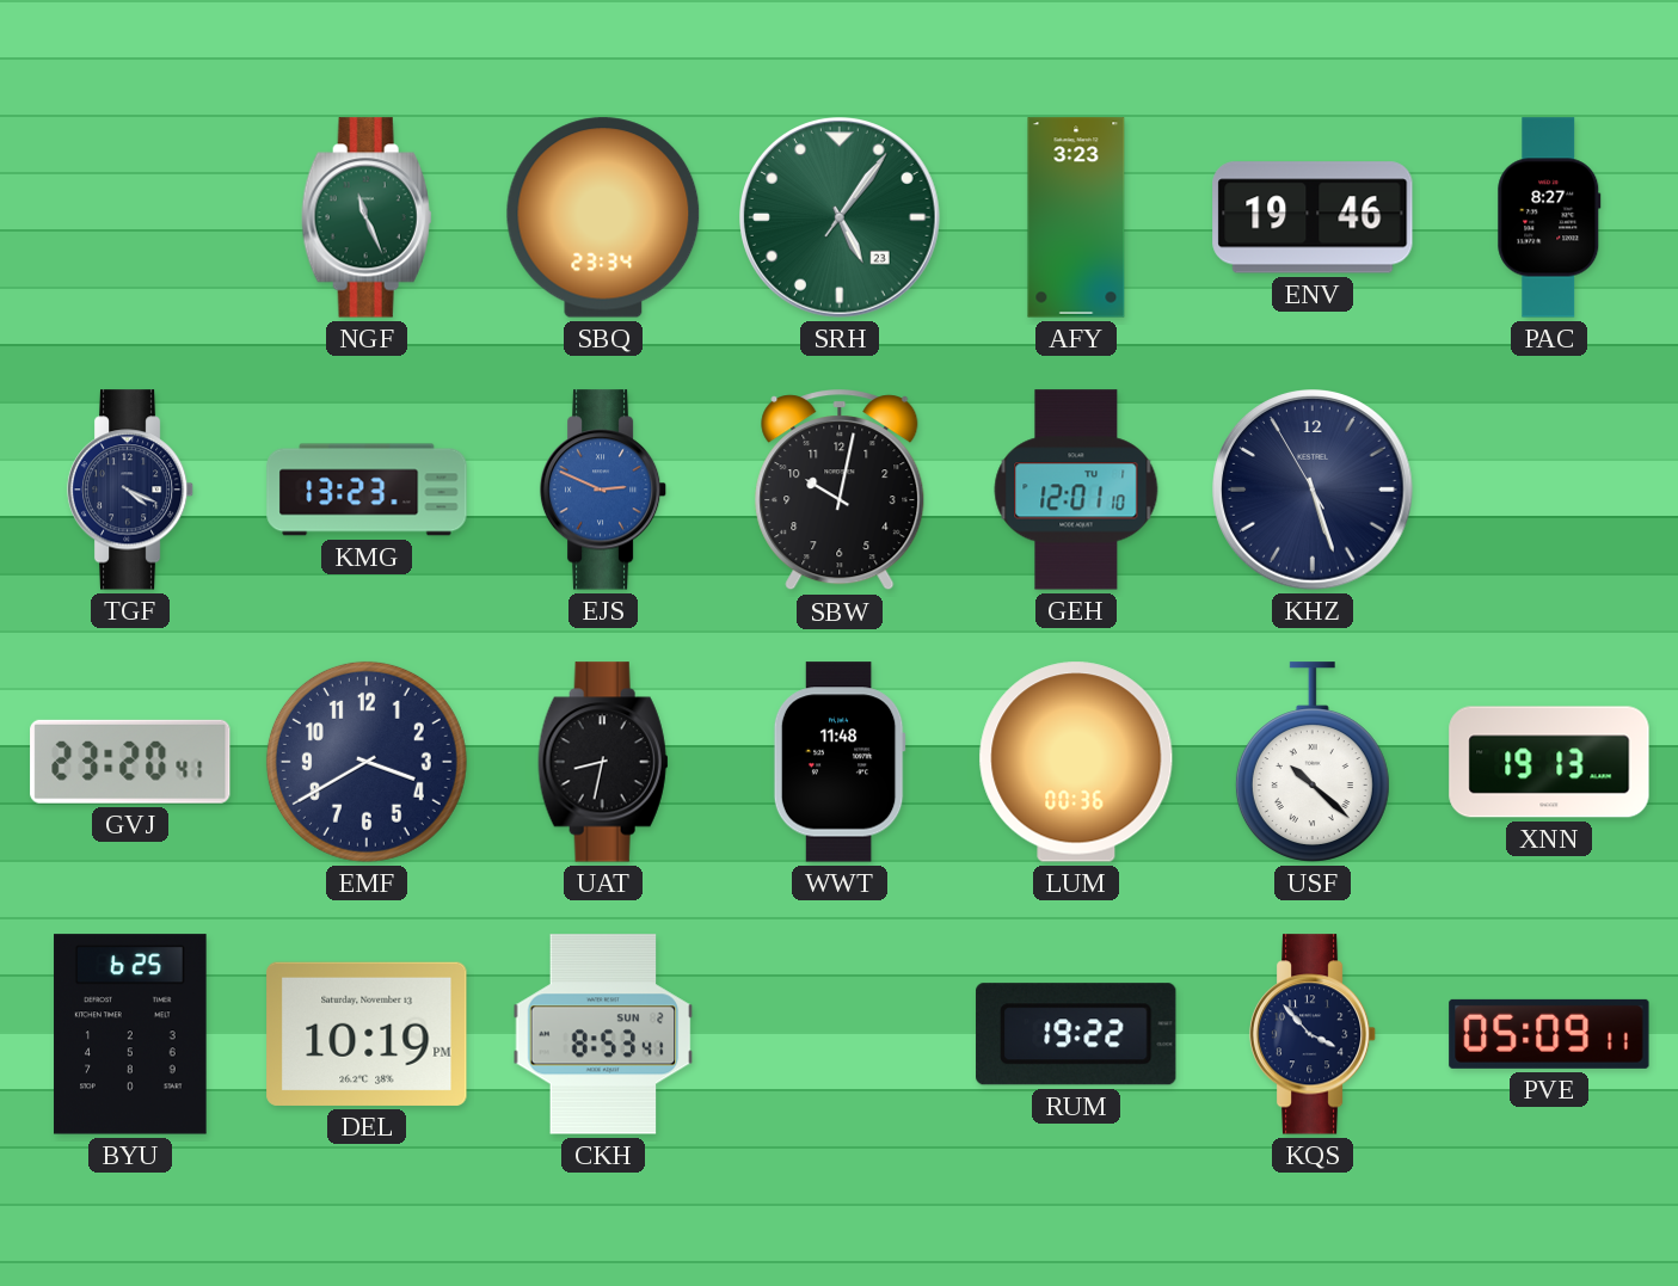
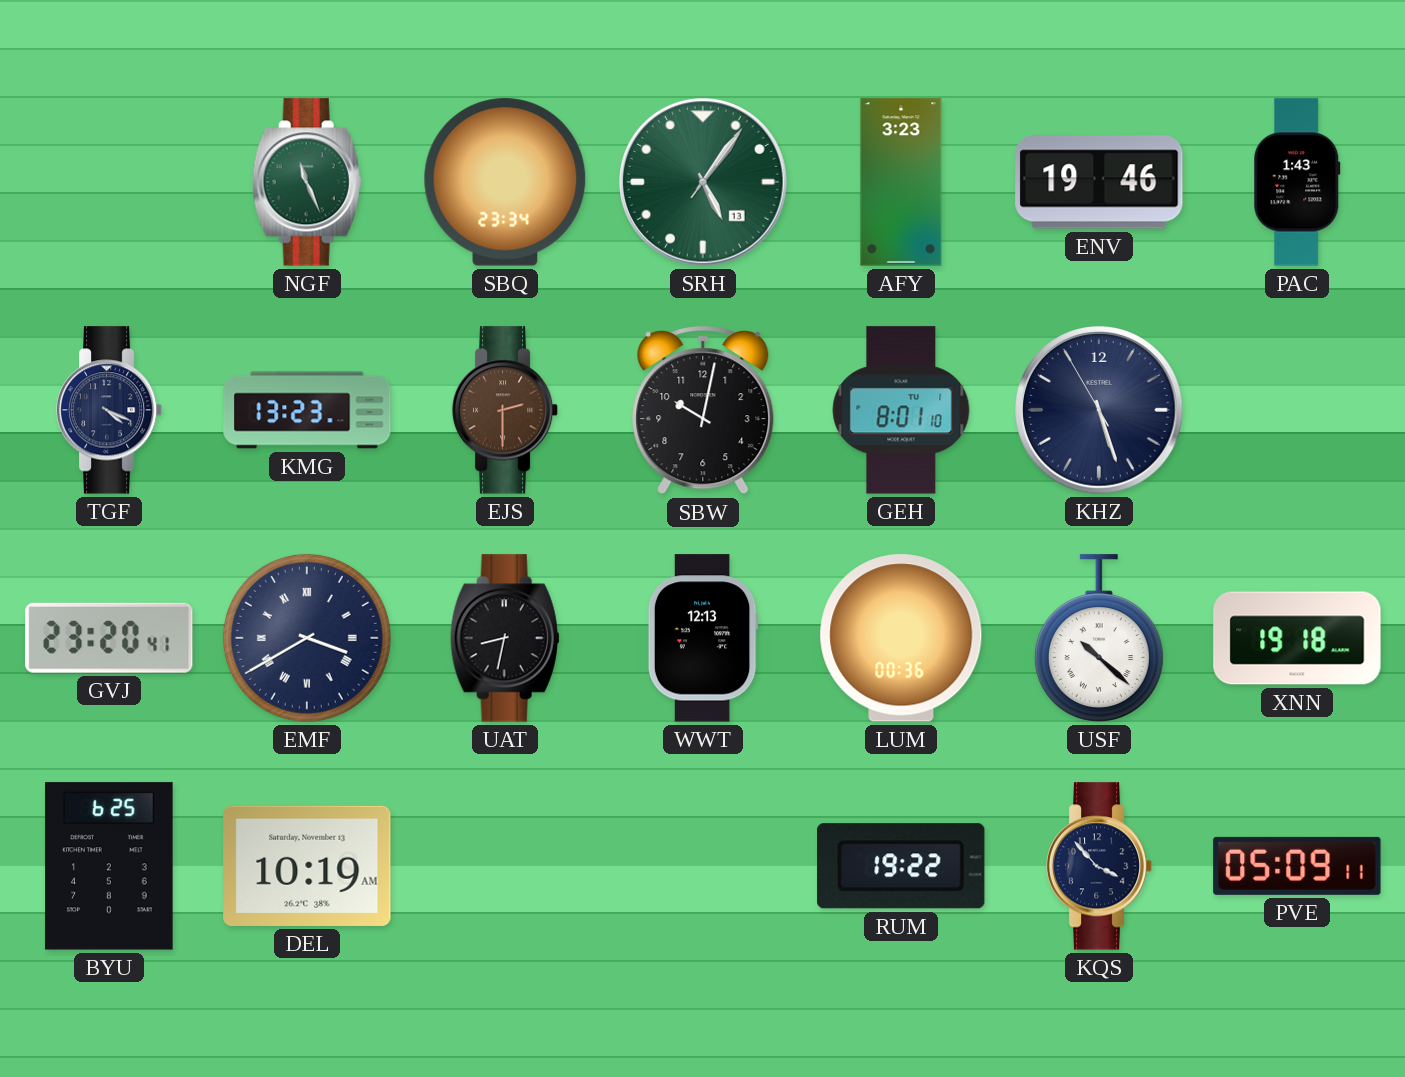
SRH date: 23 -> 13 (703, 182)
PAC: 8:27 -> 1:43 (1297, 182)
EJS: 2:49 -> 2:30 (505, 410)
EJS dial: blue -> brown (505, 410)
GEH: 12:01 -> 8:01 (901, 410)
EMF numerals: Arabic -> Roman (307, 638)
WWT: 11:48 -> 12:13 (703, 638)
XNN: 19:13 -> 19:18 (1297, 638)
DEL: 10:19 PM -> 10:19 AM (307, 866)
CKH: 8:53 -> none (603, 1034)
